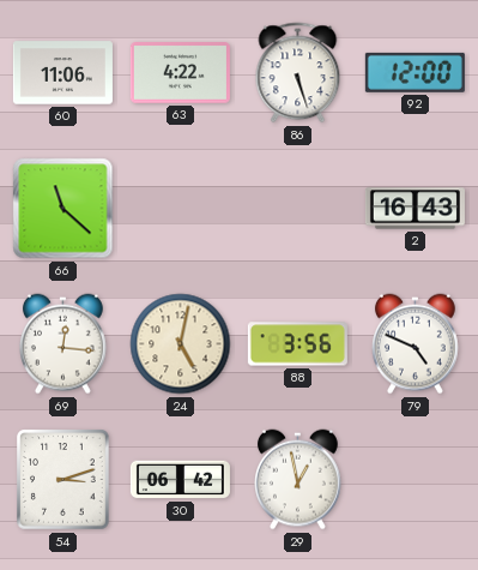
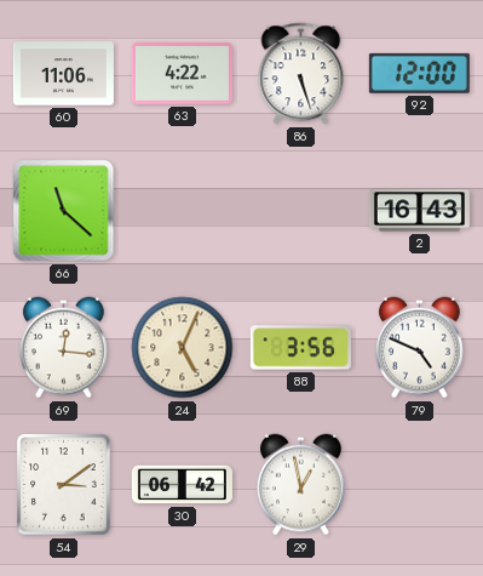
24: 5:02 -> 5:04 (183, 348)
54: 3:12 -> 3:09 (64, 485)
